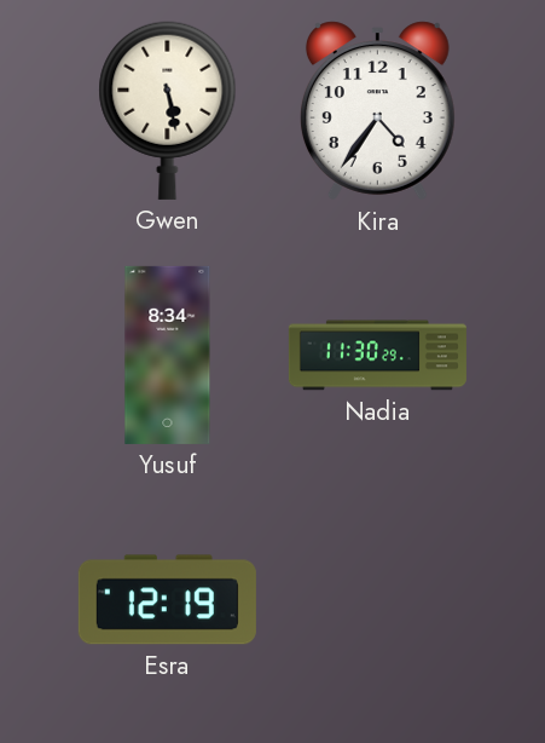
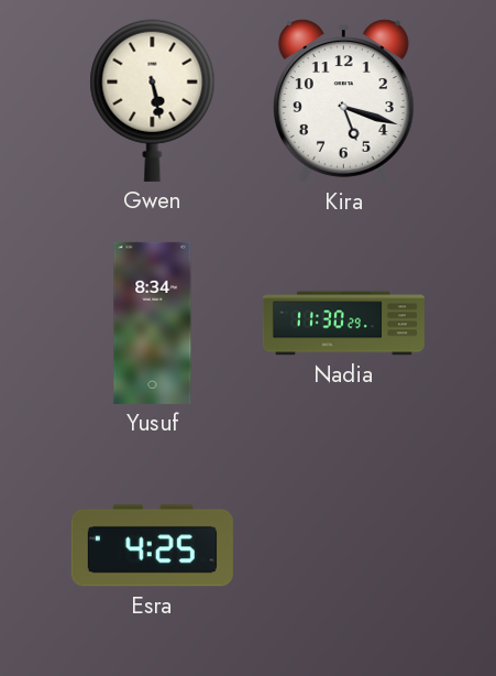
Kira: 4:36 -> 5:18 (343, 101)
Esra: 12:19 -> 4:25 (152, 546)
